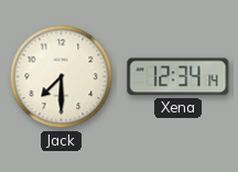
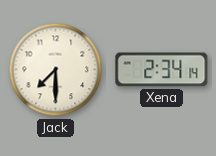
Xena: 12:34 -> 2:34 (162, 70)
